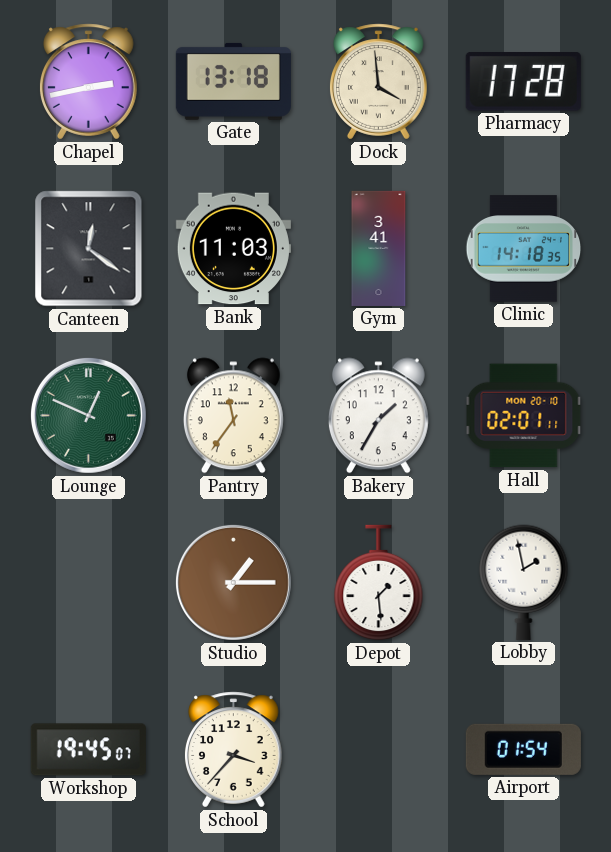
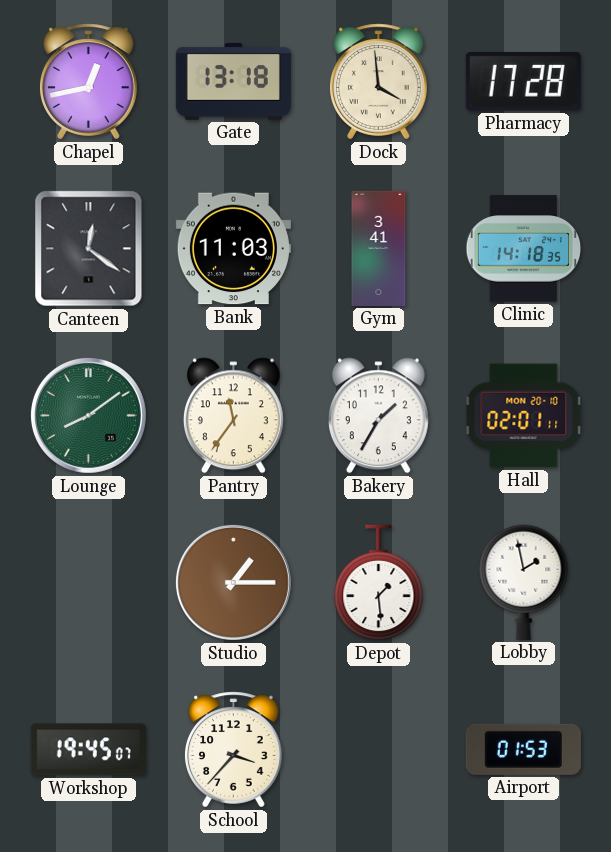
Chapel: 2:43 -> 12:43 (88, 82)
Lounge: 12:49 -> 8:09 (88, 415)
Airport: 01:54 -> 01:53 (523, 749)
